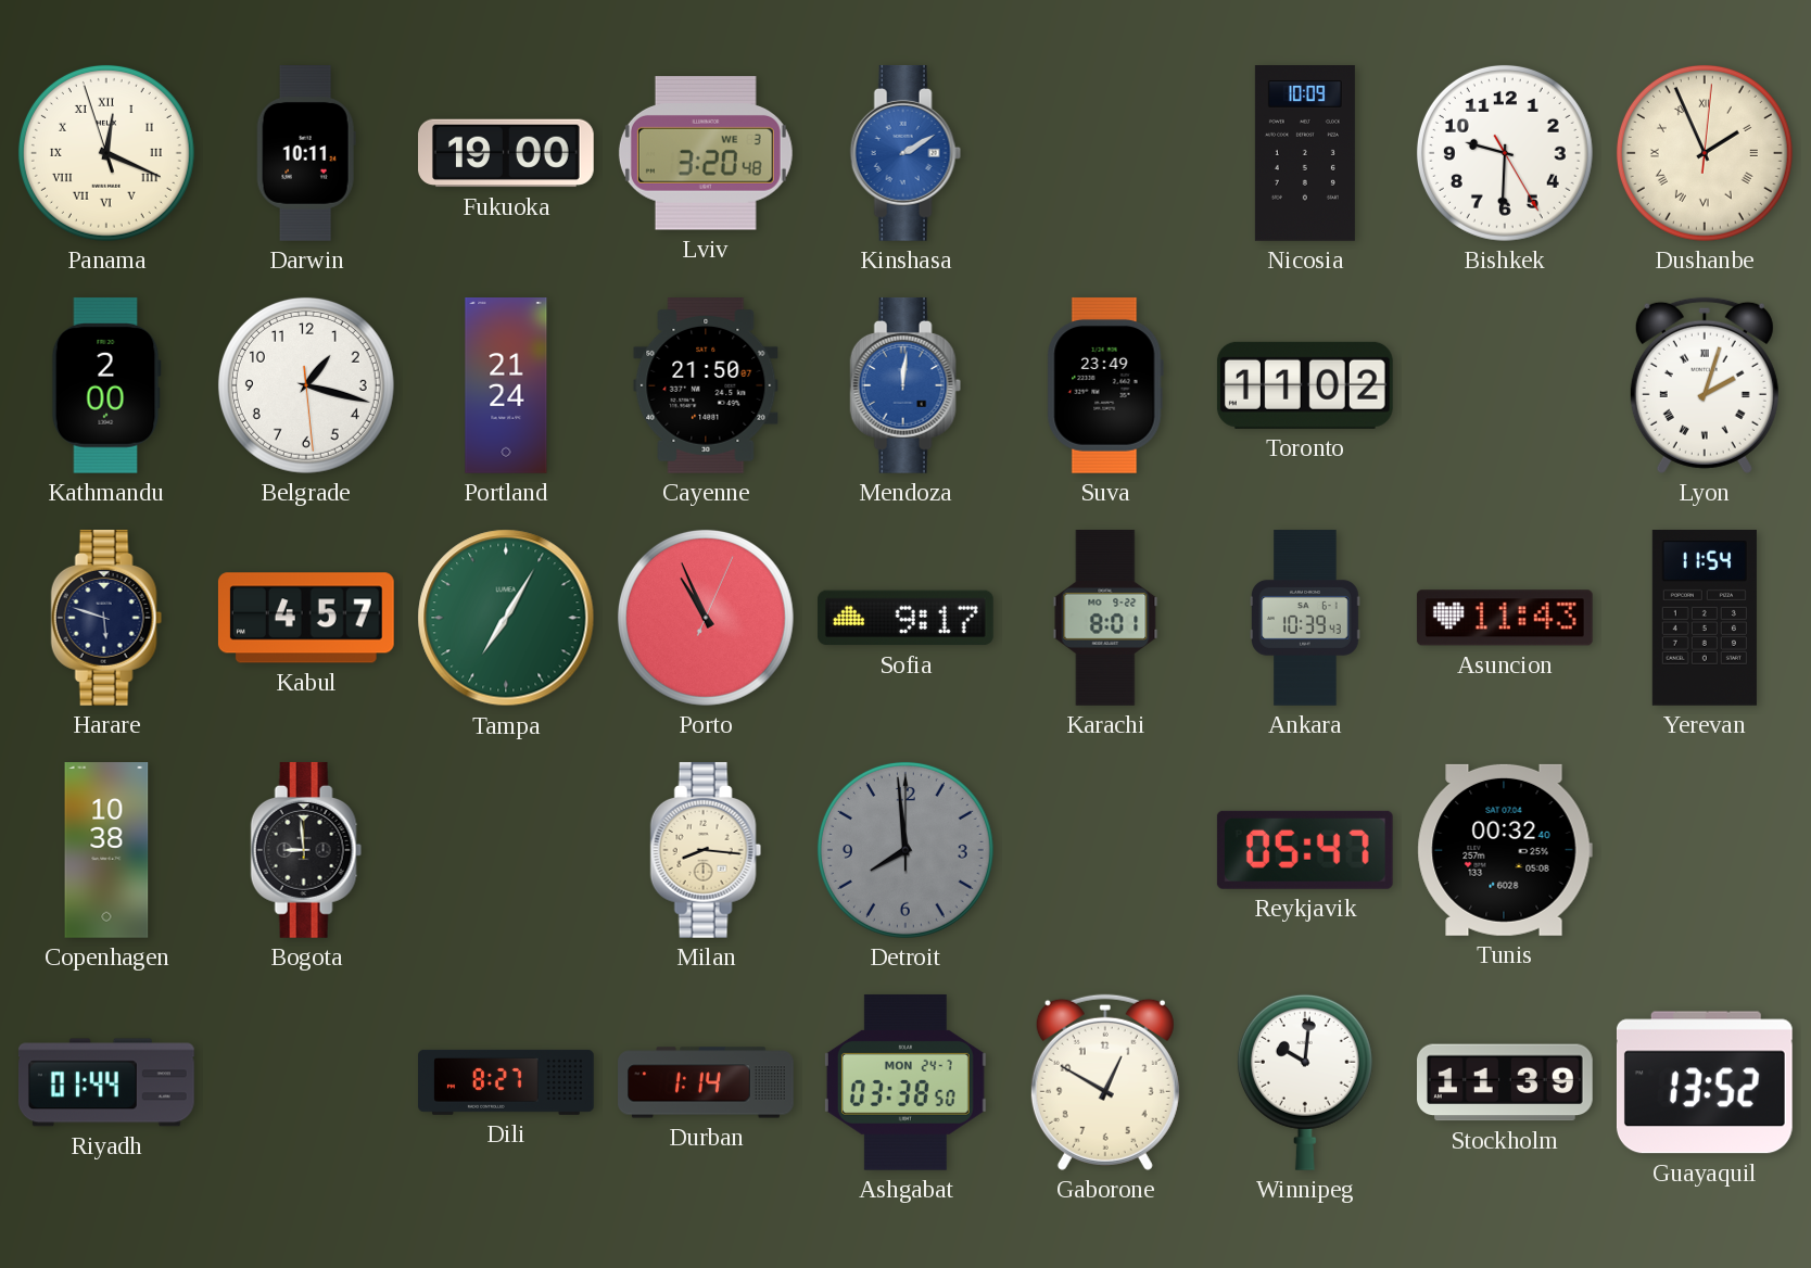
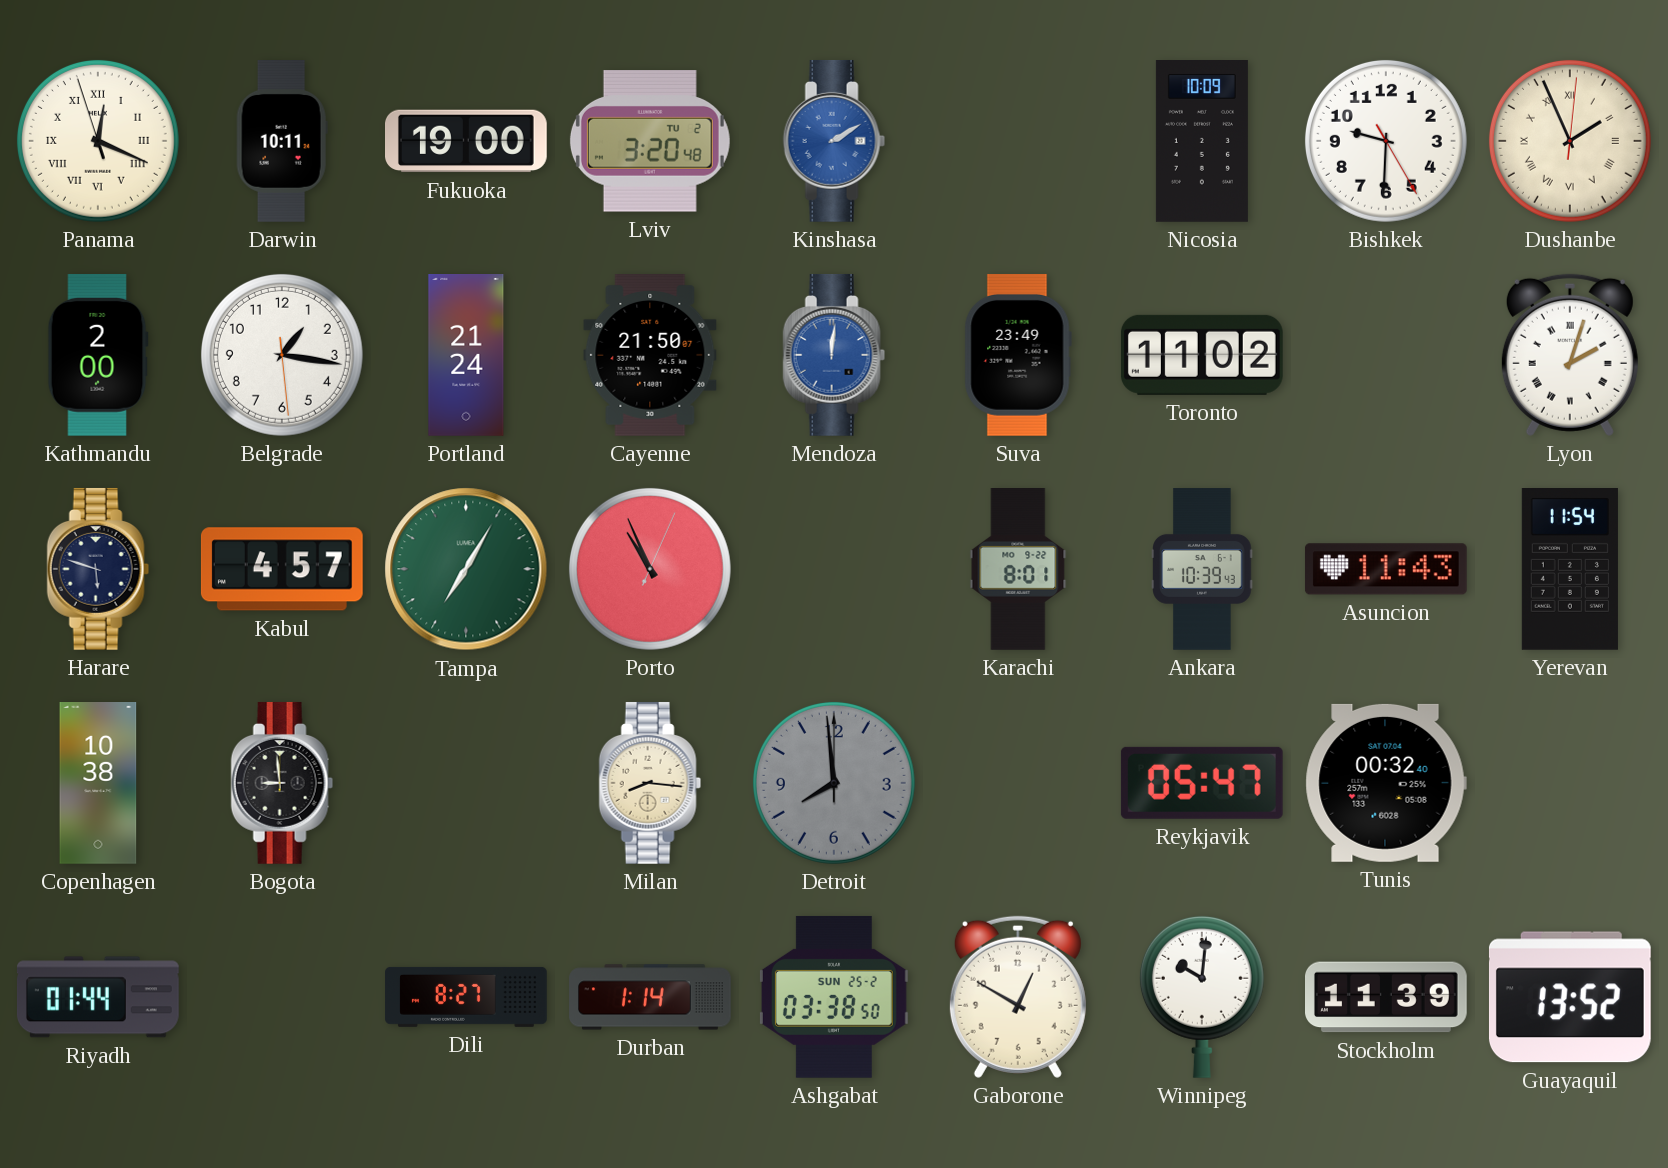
Lviv date: WE 3 -> TU 2 (650, 141)
Belgrade: 1:17 -> 1:16 (282, 355)
Sofia: 9:17 -> none (905, 618)
Ashgabat date: MON 24-7 -> SUN 25-2 (834, 997)
